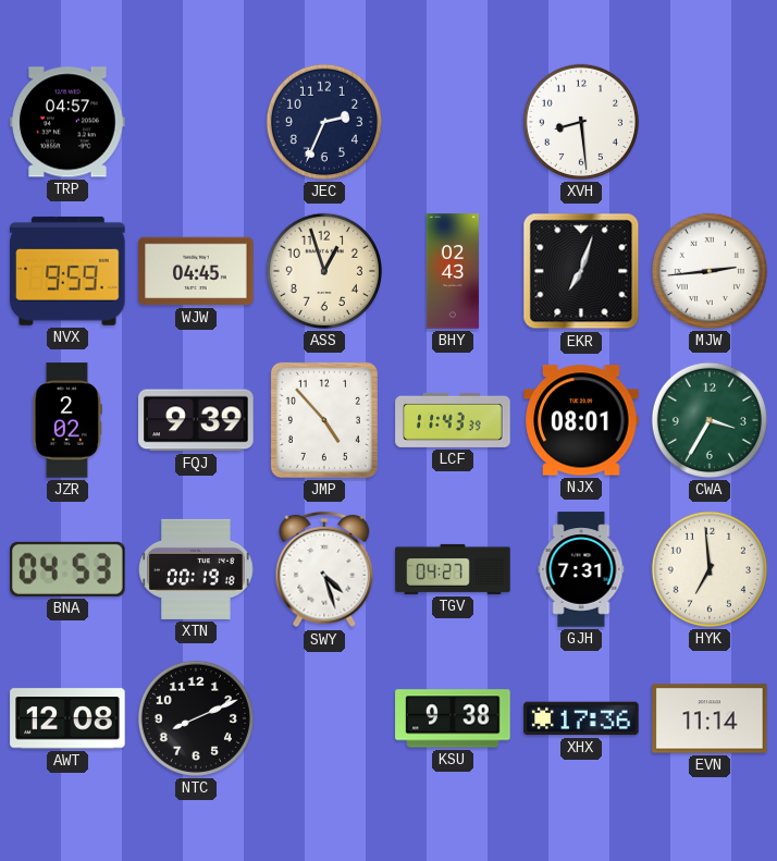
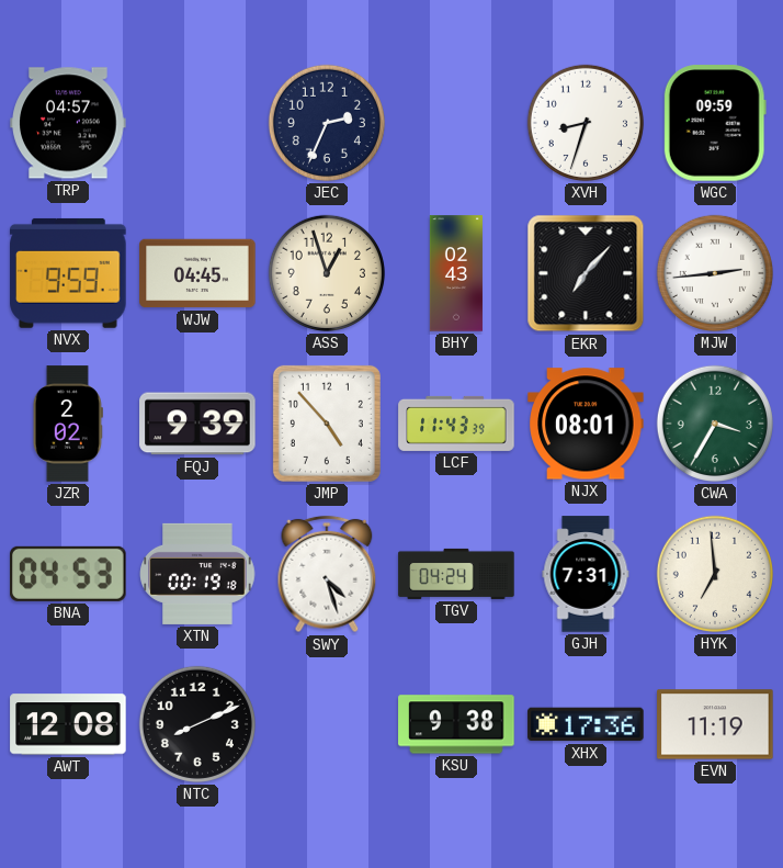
XVH: 8:29 -> 8:33 (586, 123)
WGC: none -> 09:59 (715, 123)
EKR: 7:03 -> 7:07 (586, 273)
TGV: 04:27 -> 04:24 (456, 574)
EVN: 11:14 -> 11:19 (715, 724)
